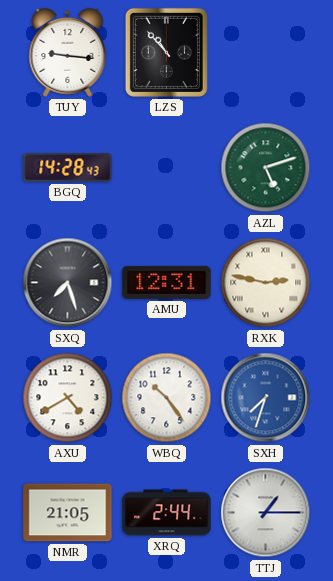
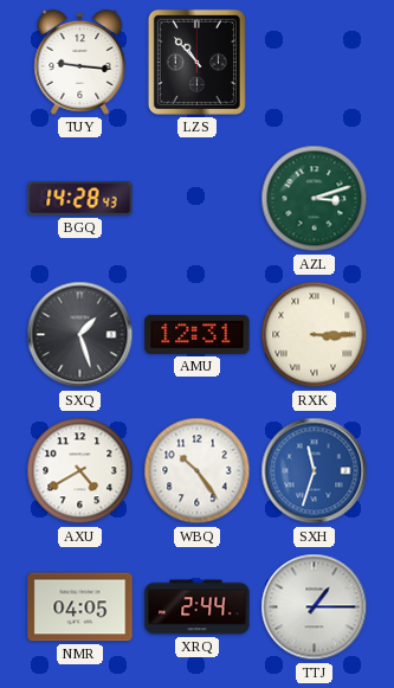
AZL: 5:12 -> 3:12 (315, 199)
SXQ: 7:27 -> 1:27 (80, 335)
RXK: 2:47 -> 3:15 (315, 335)
SXH: 7:33 -> 11:33 (315, 471)
NMR: 21:05 -> 04:05 (80, 607)
